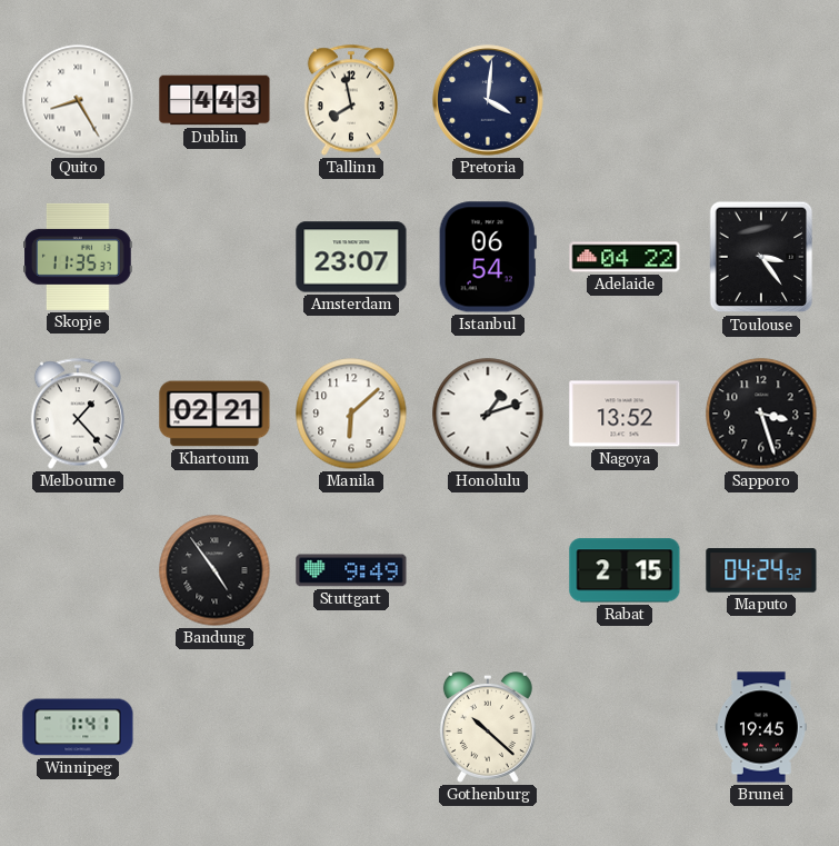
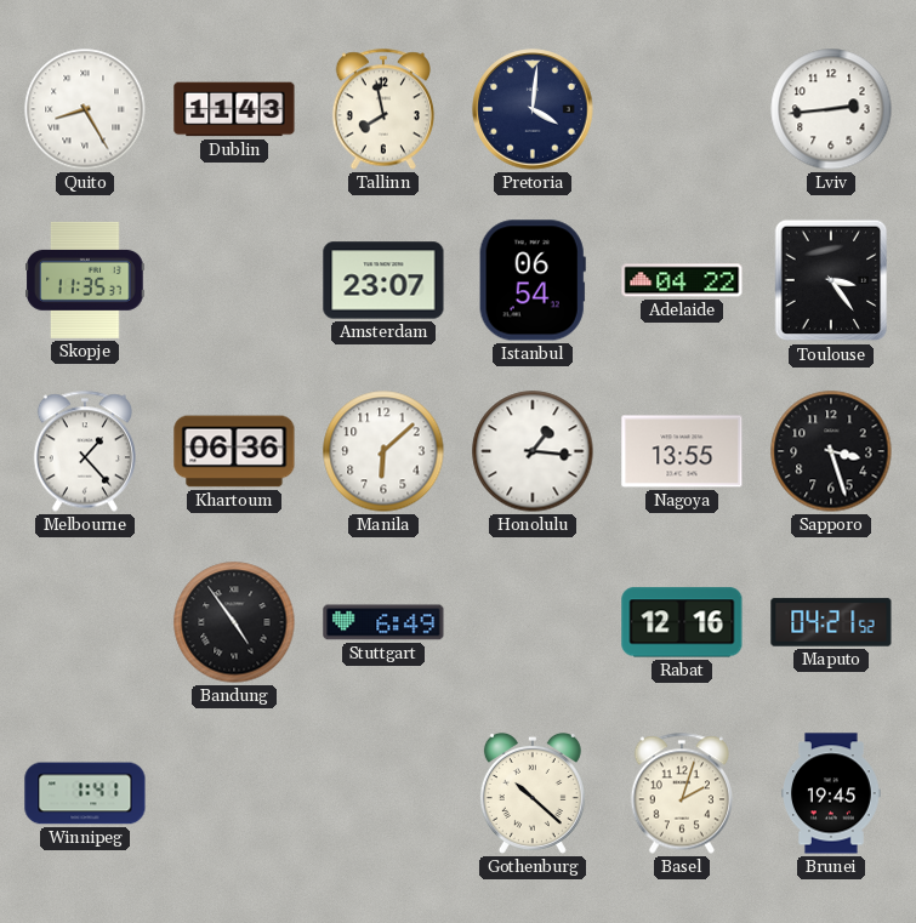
Dublin: 4:43 -> 11:43 (234, 109)
Lviv: none -> 2:44 (831, 109)
Khartoum: 02:21 -> 06:36 (234, 451)
Honolulu: 1:12 -> 1:16 (533, 451)
Nagoya: 13:52 -> 13:55 (682, 451)
Stuttgart: 9:49 -> 6:49 (383, 622)
Rabat: 2:15 -> 12:16 (682, 622)
Maputo: 04:24 -> 04:21 (831, 622)
Basel: none -> 2:03 (681, 793)
